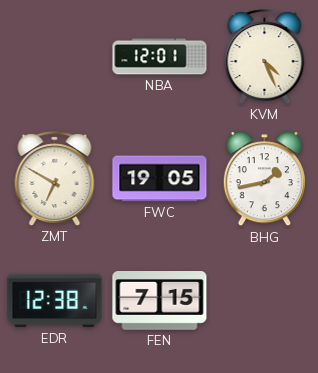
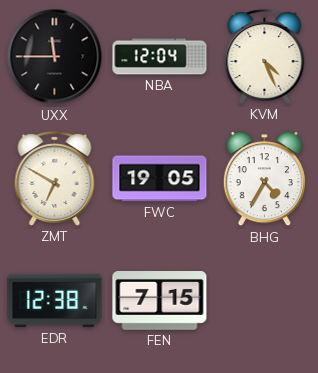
UXX: none -> 11:45 (55, 57)
NBA: 12:01 -> 12:04 (160, 57)
BHG: 1:43 -> 4:35 (264, 179)
